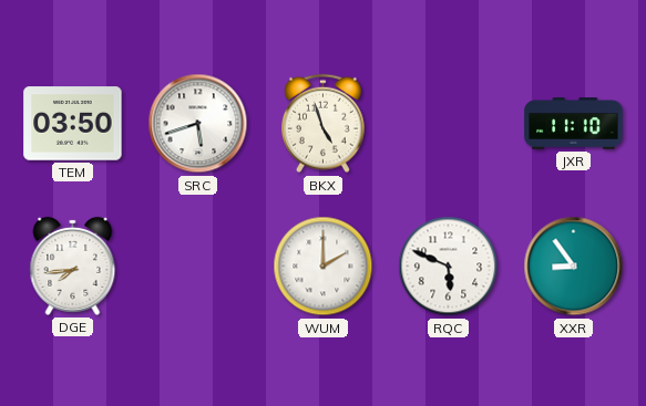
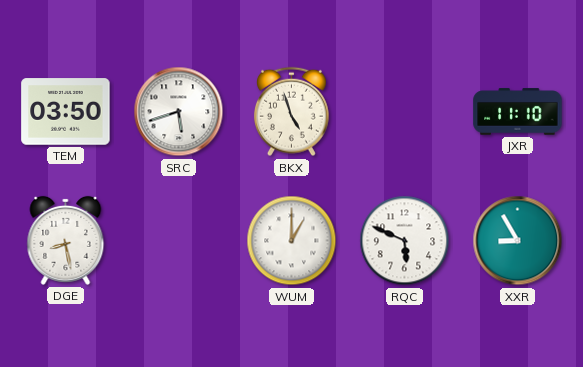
DGE: 7:44 -> 8:28 (66, 240)
WUM: 2:00 -> 1:00 (292, 241)
XXR: 8:54 -> 8:55 (518, 241)
